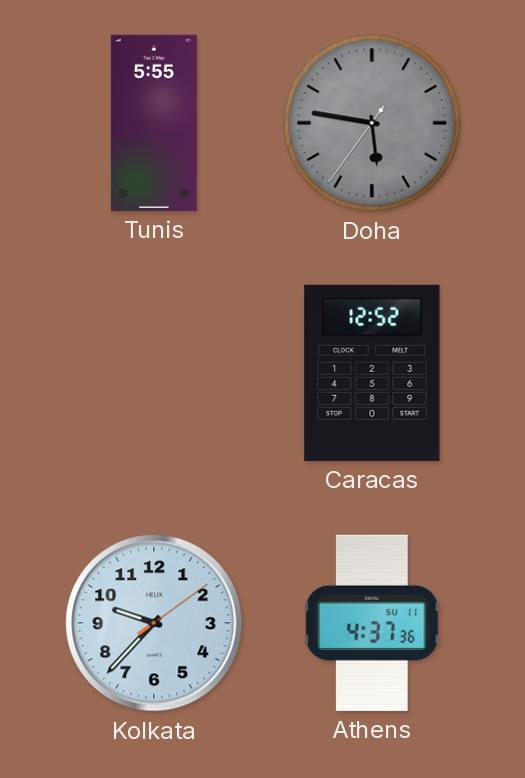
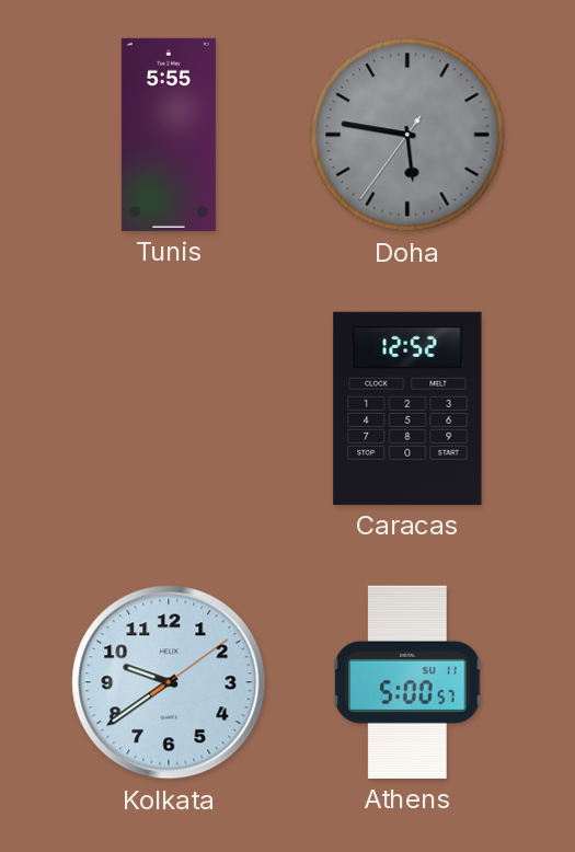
Kolkata: 9:37 -> 9:39 (169, 682)
Athens: 4:37 -> 5:00 (407, 682)
